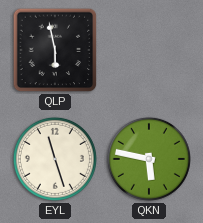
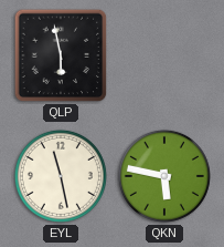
EYL: 11:27 -> 11:28 (61, 176)
